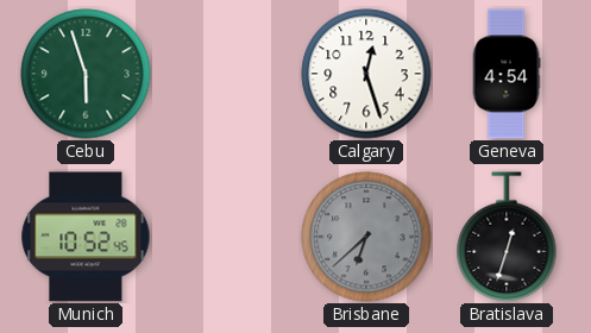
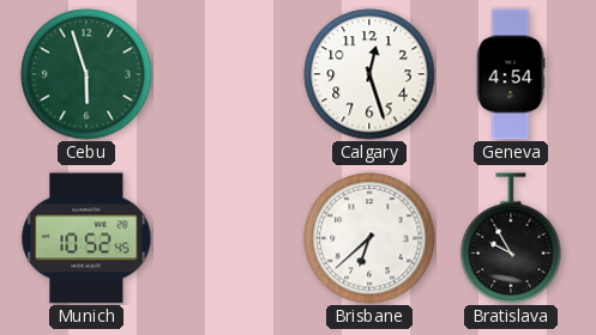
Brisbane dial: grey -> white (369, 238)
Bratislava: 12:33 -> 9:55 (511, 238)
